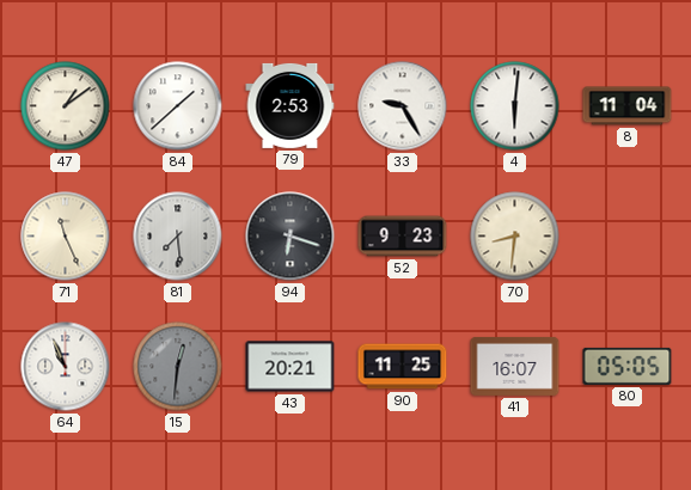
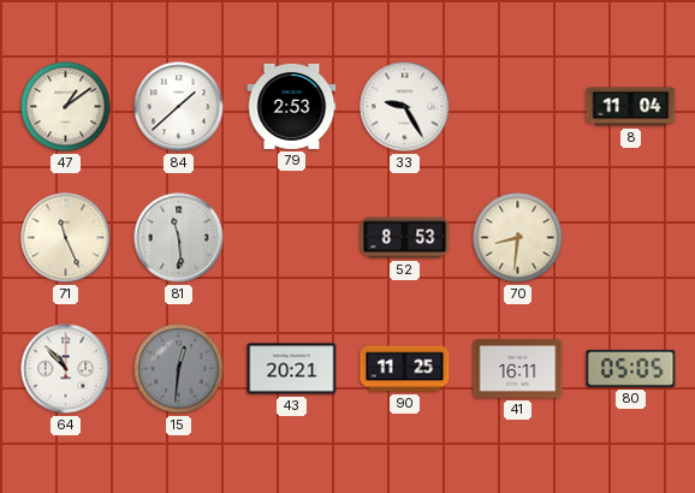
4: 6:01 -> none (515, 106)
81: 7:29 -> 11:29 (179, 238)
94: 6:18 -> none (291, 237)
52: 9:23 -> 8:53 (405, 238)
64: 10:56 -> 10:53 (66, 369)
41: 16:07 -> 16:11 (518, 368)
